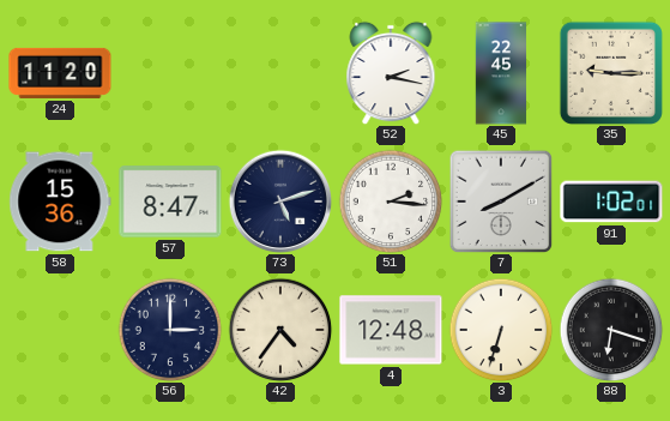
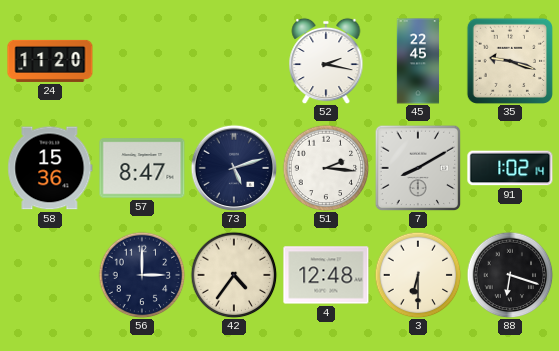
35: 9:15 -> 9:18 (510, 61)
91: 1:02:01 -> 1:02:14 (510, 168)
3: 6:33 -> 6:30 (418, 275)
